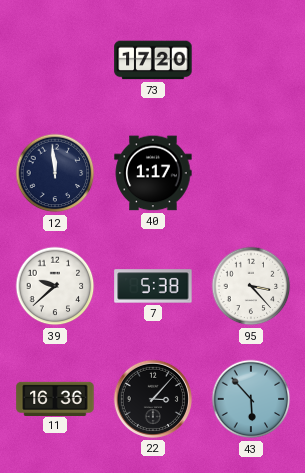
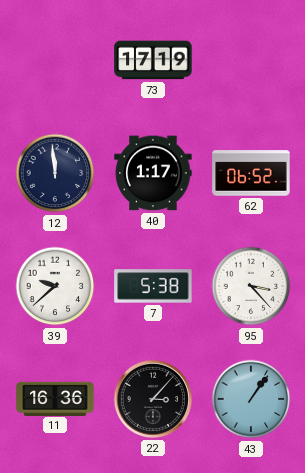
73: 17:20 -> 17:19 (153, 60)
62: none -> 06:52 (251, 173)
43: 5:53 -> 1:06 (251, 399)
